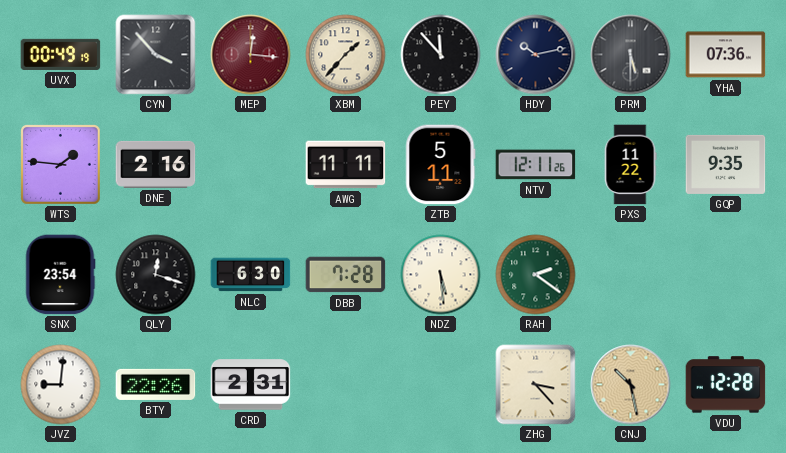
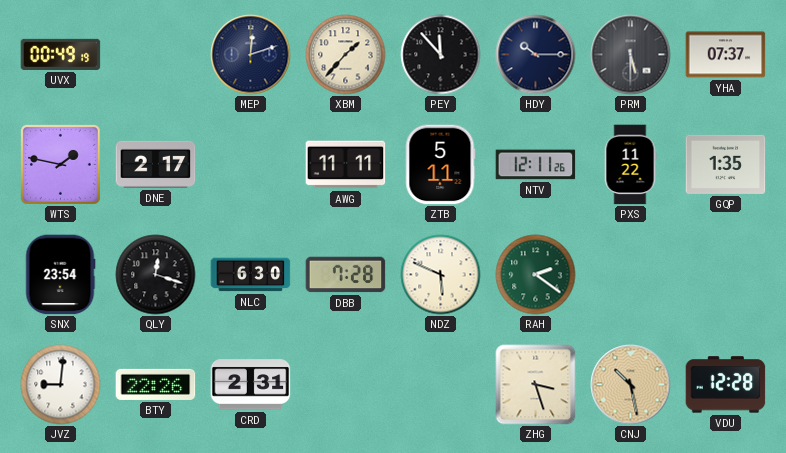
CYN: 3:53 -> none (156, 55)
MEP: 12:16 -> 12:12 (251, 55)
MEP dial: burgundy -> navy (251, 55)
HDY: 10:13 -> 10:15 (536, 55)
YHA: 07:36 -> 07:37 (726, 55)
WTS: 1:46 -> 1:47 (61, 165)
DNE: 2:16 -> 2:17 (156, 164)
GQP: 9:35 -> 1:35 (726, 164)
NDZ: 5:29 -> 5:49 (441, 275)
ZHG: 3:23 -> 3:27 (536, 385)
